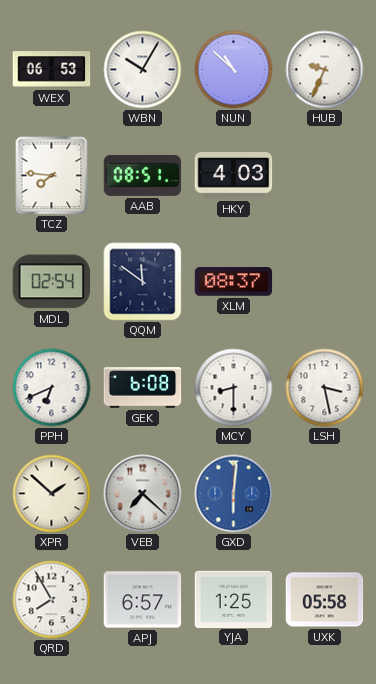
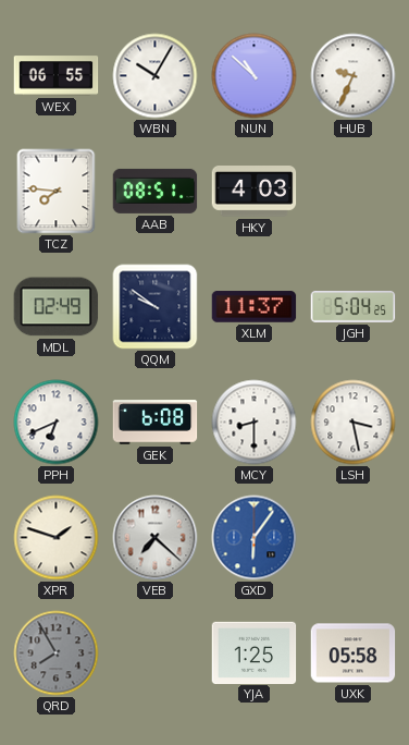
WEX: 06:53 -> 06:55 (57, 76)
MDL: 02:54 -> 02:49 (57, 307)
QQM: 11:51 -> 9:51 (156, 307)
XLM: 08:37 -> 11:37 (255, 307)
JGH: none -> 5:04 (354, 307)
XPR: 1:52 -> 1:48 (57, 538)
GXD: 6:01 -> 6:06 (255, 538)
QRD dial: white -> grey (57, 654)
APJ: 6:57 -> none (143, 600)
